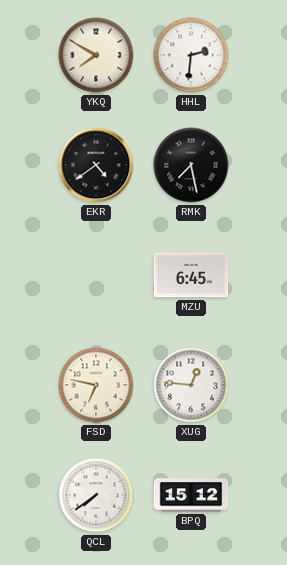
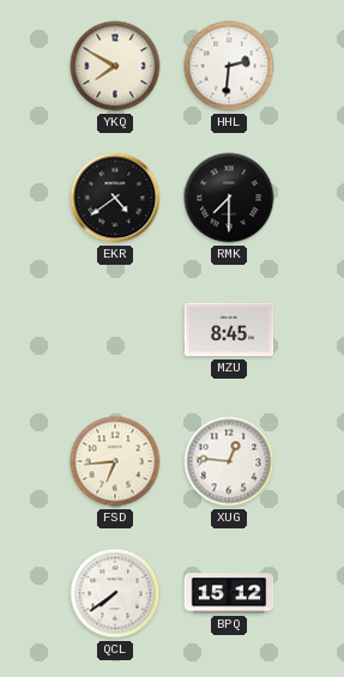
RMK: 7:28 -> 7:30 (229, 198)
MZU: 6:45 -> 8:45 (229, 330)
FSD: 6:47 -> 6:44 (115, 461)
